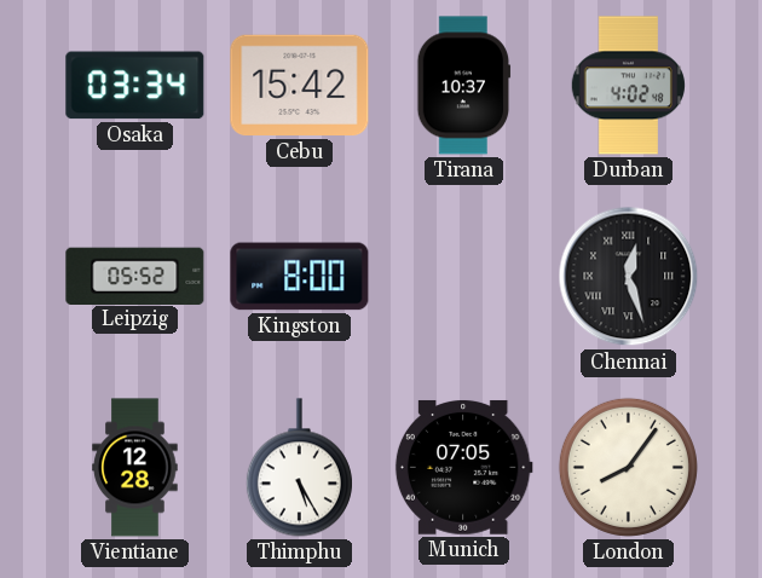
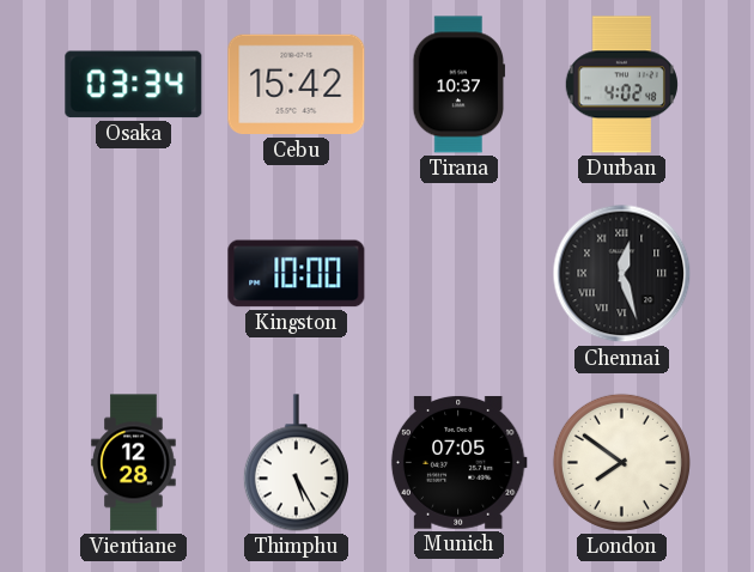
Leipzig: 05:52 -> none (135, 276)
Kingston: 8:00 -> 10:00 (297, 274)
London: 8:06 -> 7:51 (621, 462)
